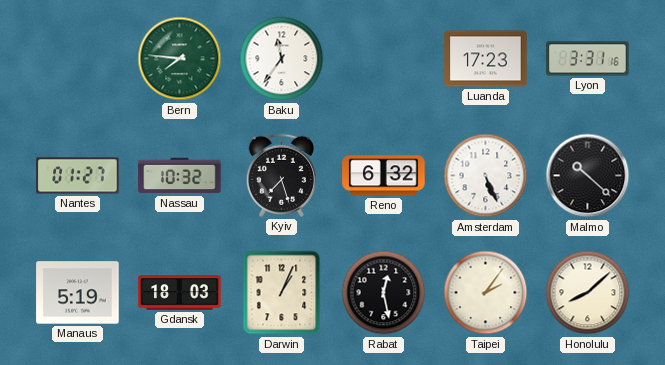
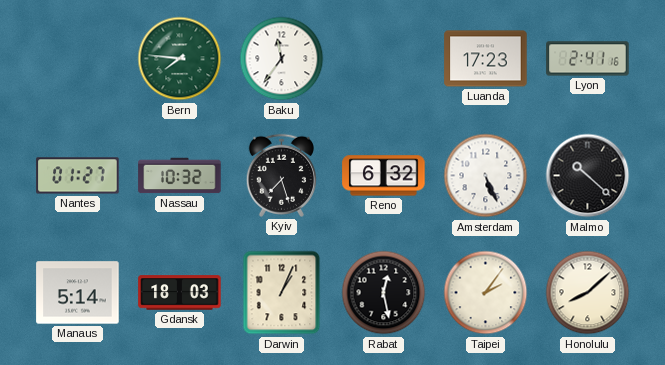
Lyon: 3:31 -> 2:41 (588, 59)
Manaus: 5:19 -> 5:14 (78, 293)
